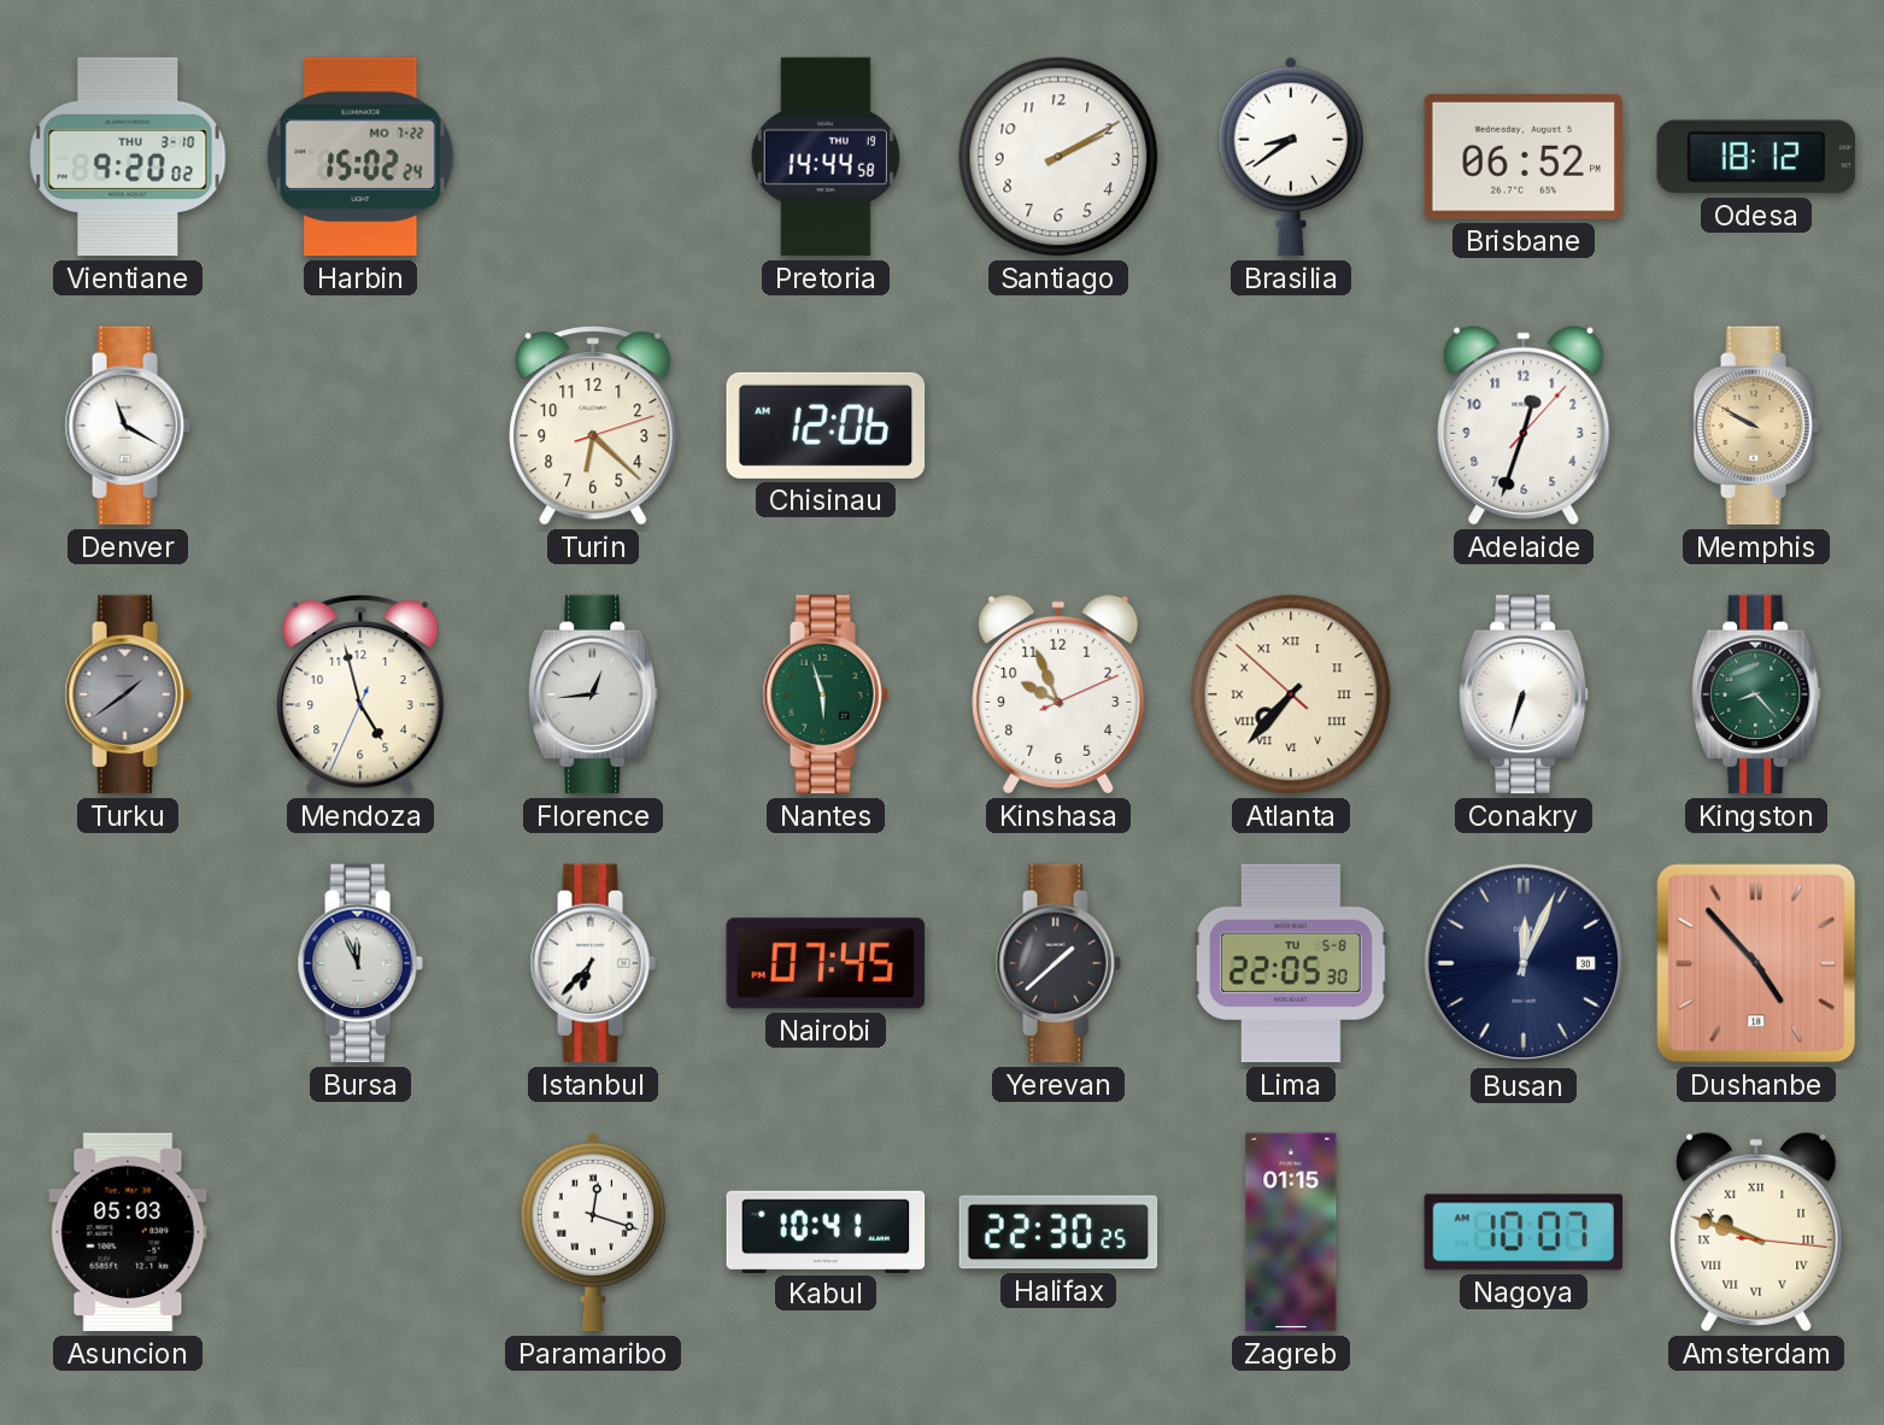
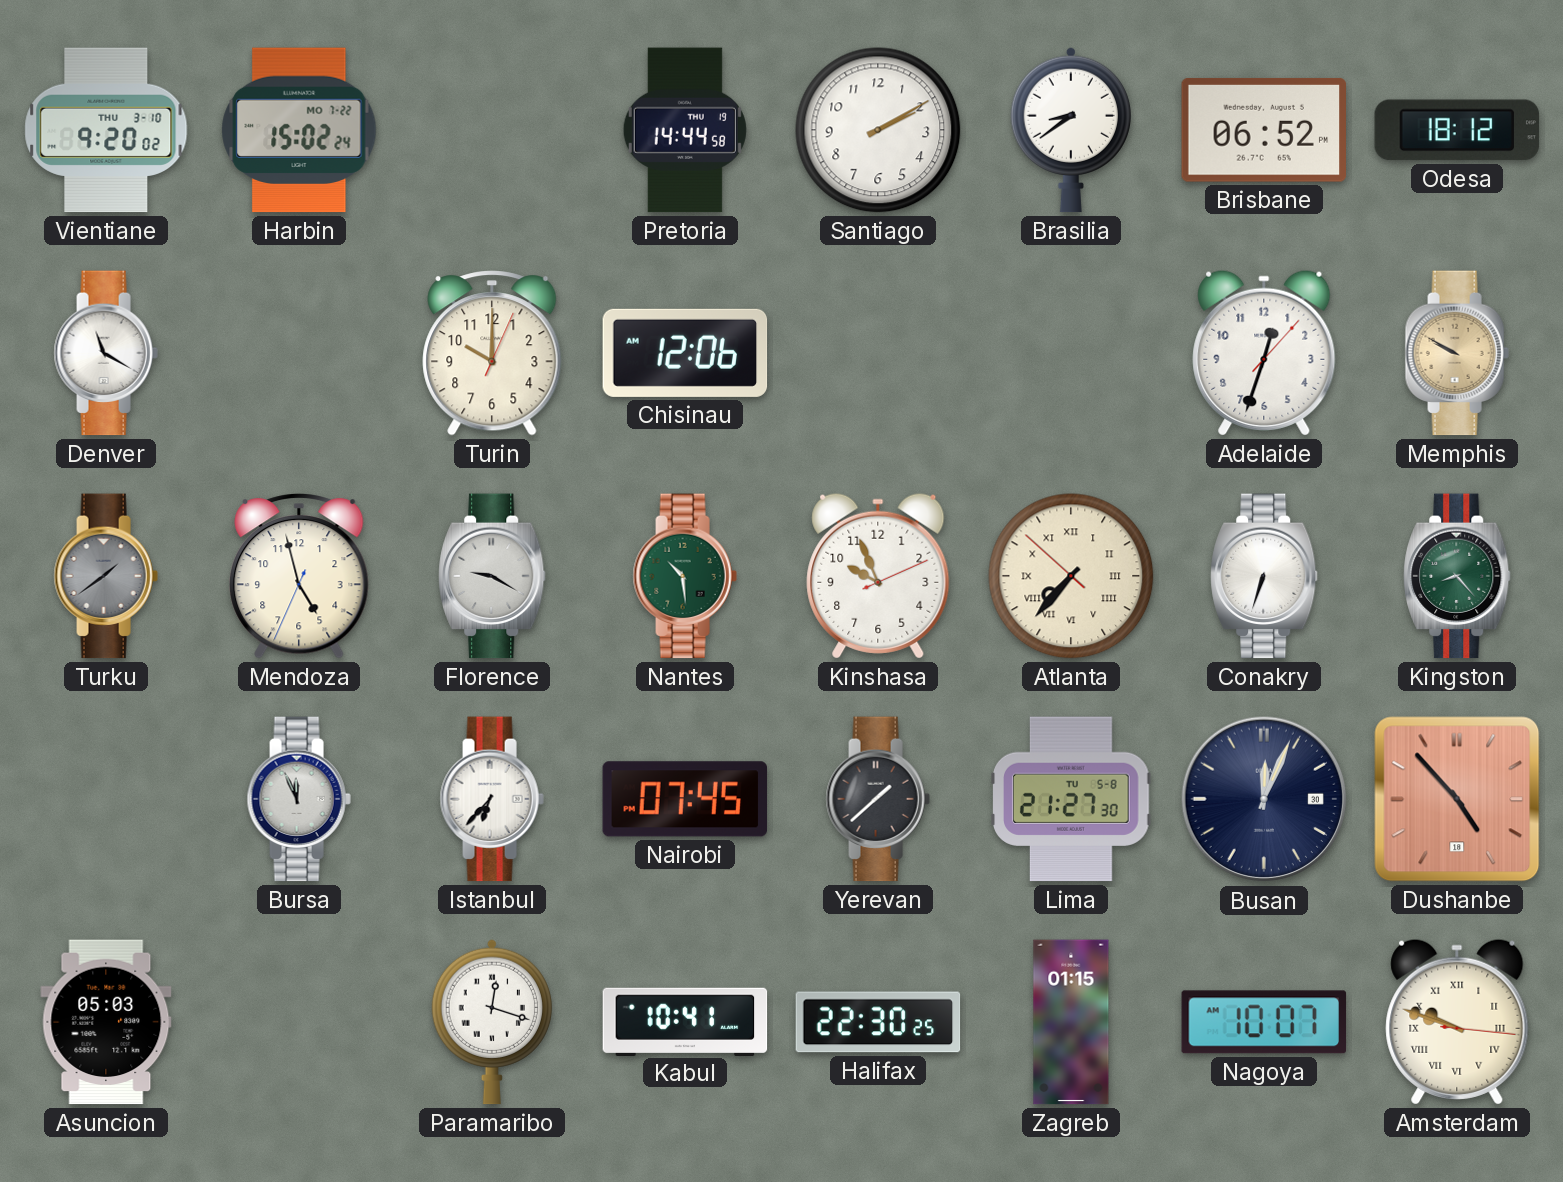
Turin: 6:22 -> 10:00 (492, 353)
Florence: 12:44 -> 9:20 (492, 576)
Nantes: 5:57 -> 10:29 (685, 576)
Lima: 22:05 -> 21:27 (1071, 799)
